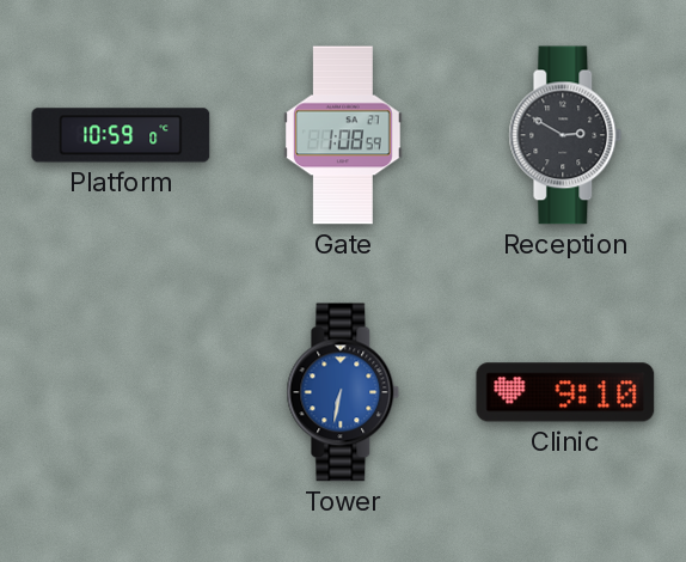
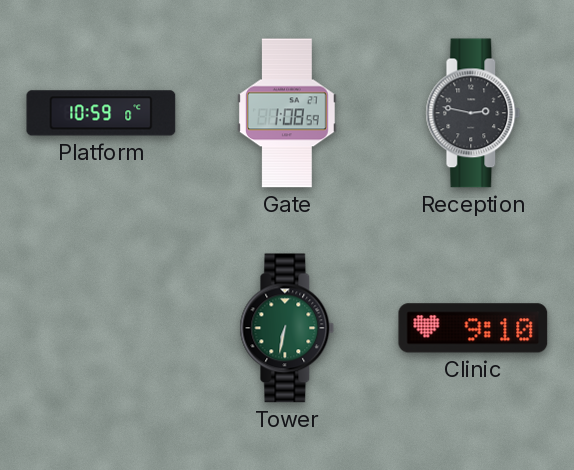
Reception: 2:50 -> 2:47 (473, 113)
Tower dial: blue -> green (287, 328)
